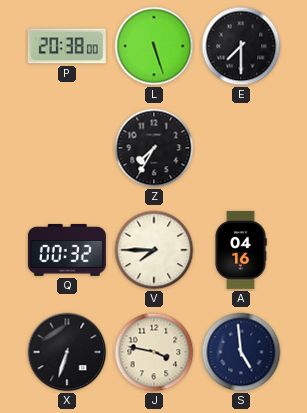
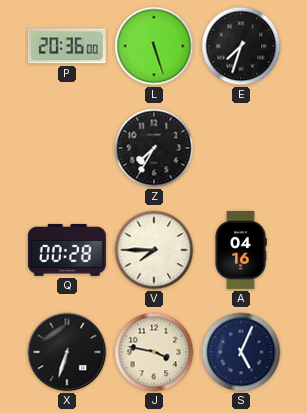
P: 20:38 -> 20:36 (67, 46)
E: 7:30 -> 7:33 (241, 46)
Q: 00:32 -> 00:28 (67, 250)
S: 4:59 -> 5:04 (241, 352)
